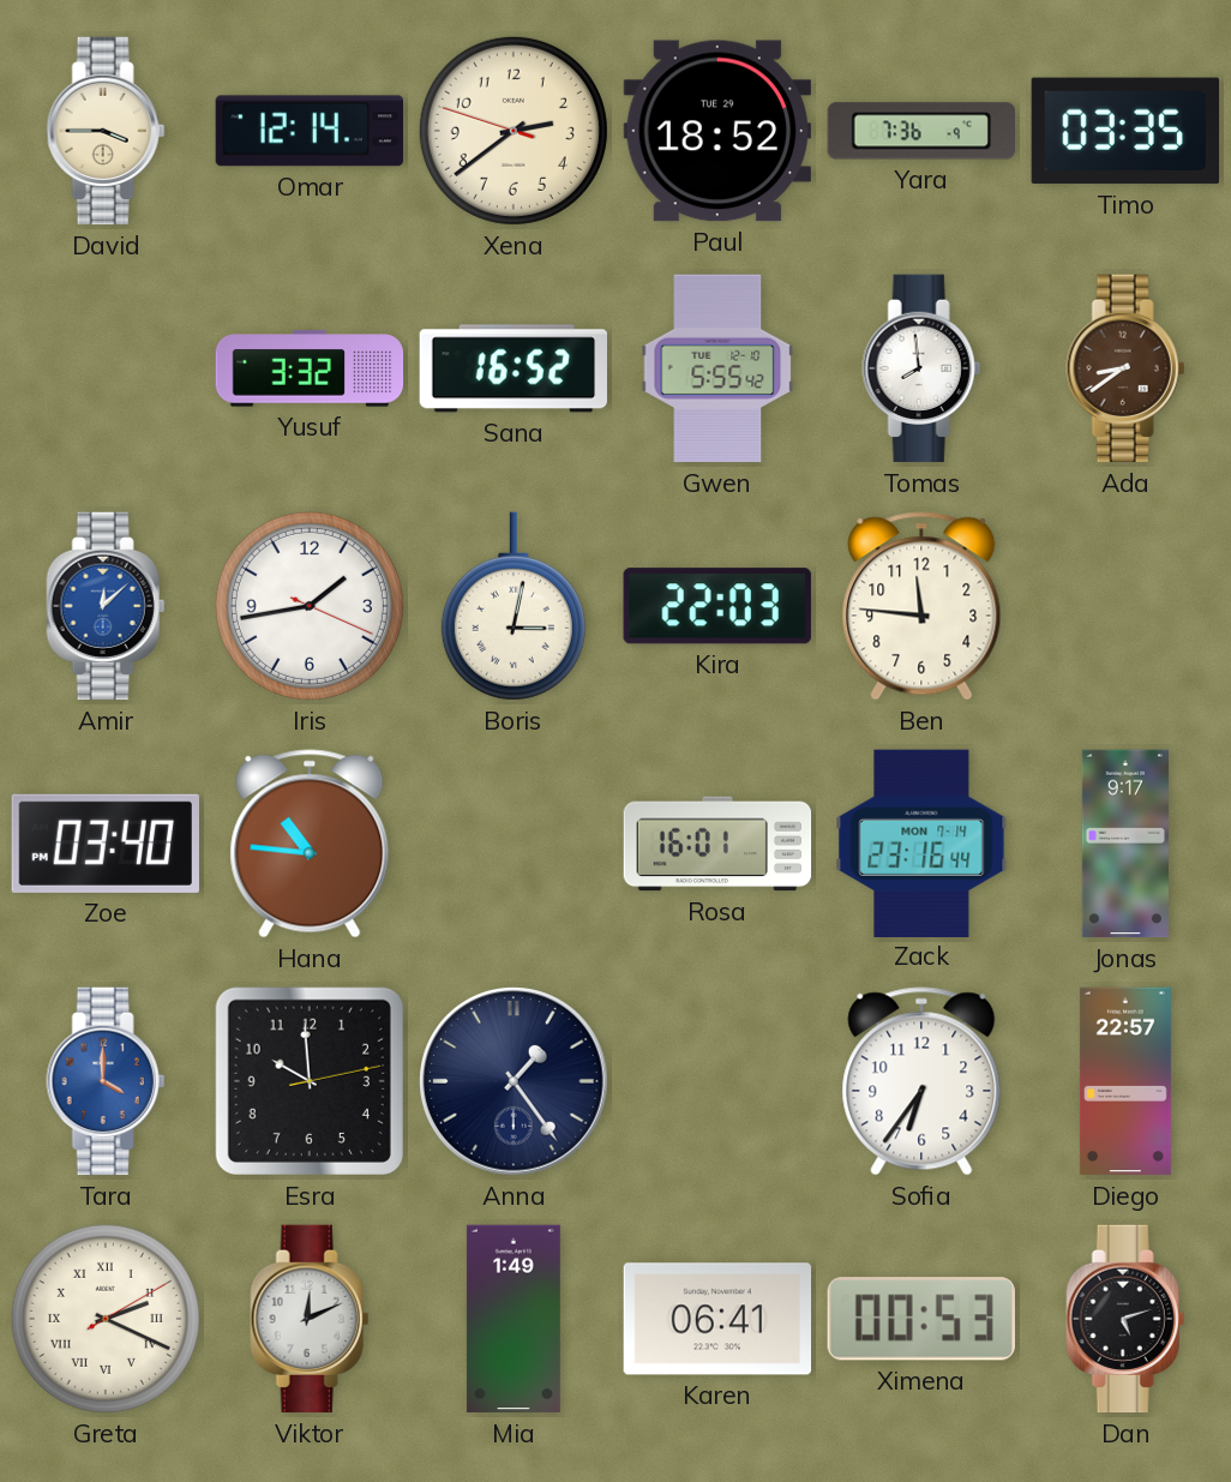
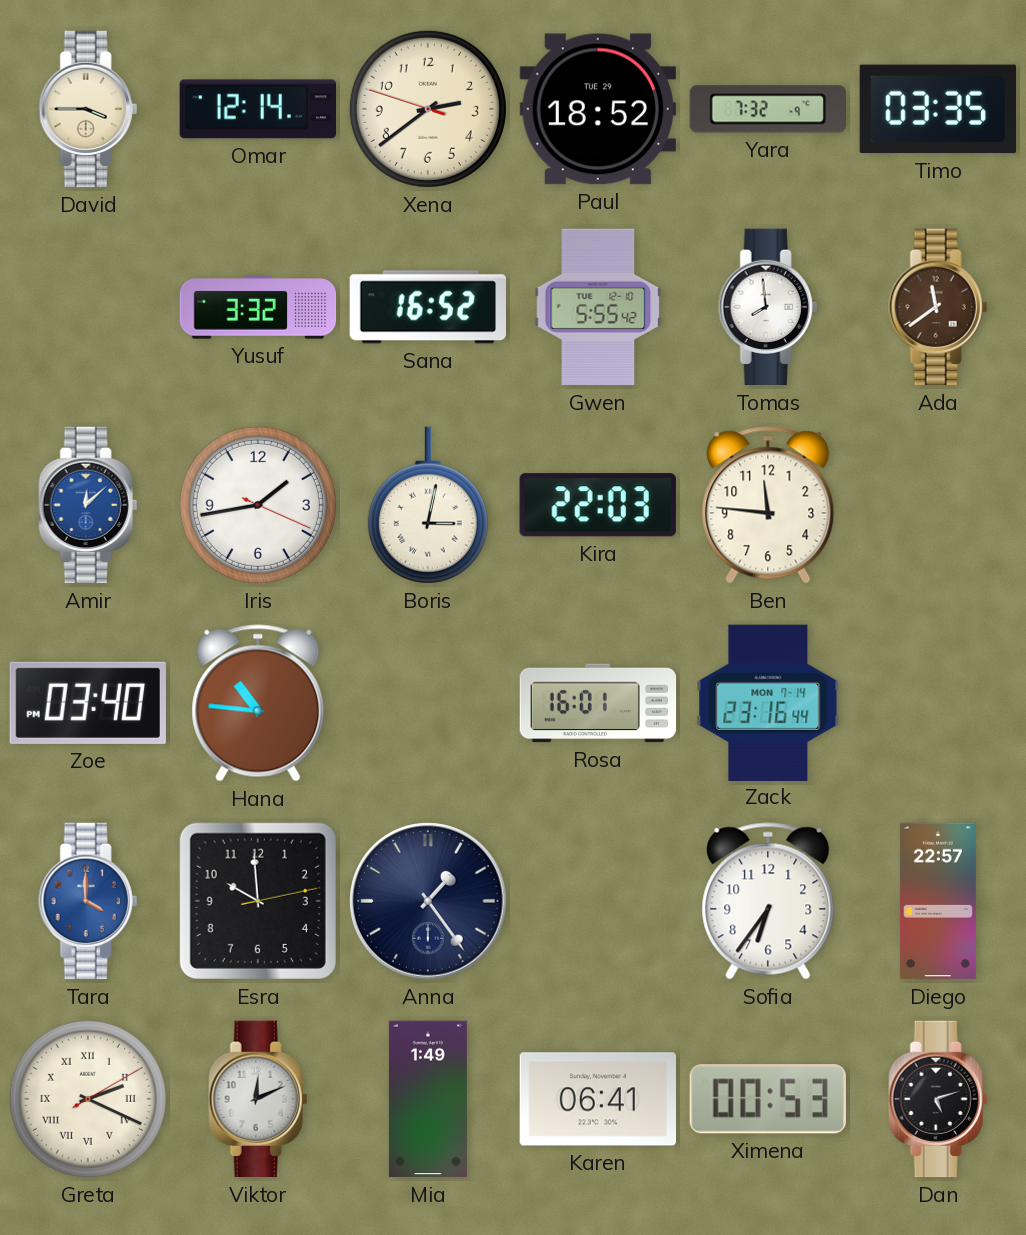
Yara: 7:36 -> 7:32 (767, 109)
Ada: 8:39 -> 11:39 (938, 307)
Jonas: 9:17 -> none (1125, 844)
